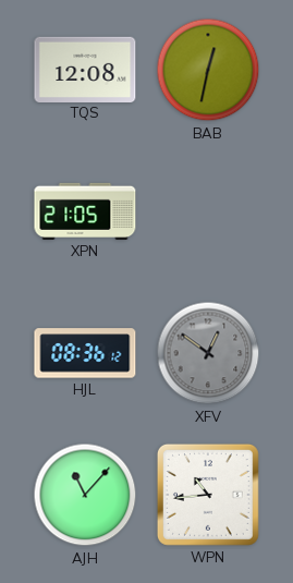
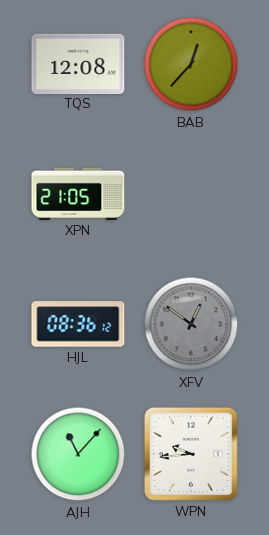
BAB: 12:32 -> 12:37 (191, 64)
WPN: 10:44 -> 9:44 (191, 454)
